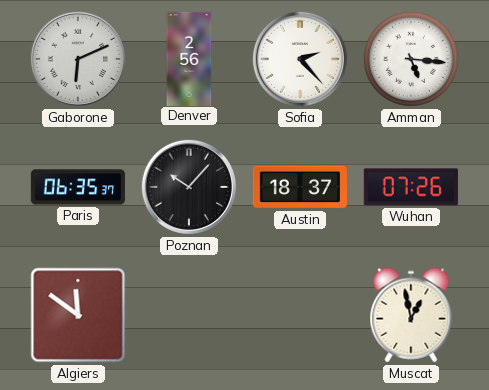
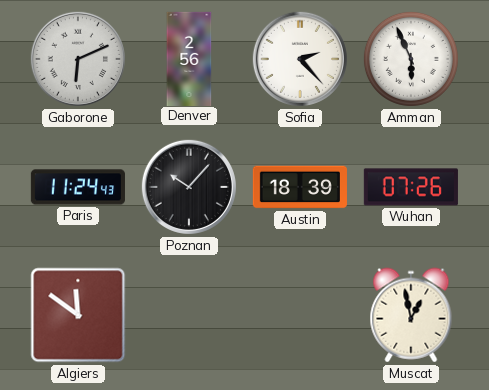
Amman: 5:16 -> 5:56 (411, 59)
Paris: 06:35 -> 11:24 (78, 187)
Austin: 18:37 -> 18:39 (300, 187)
